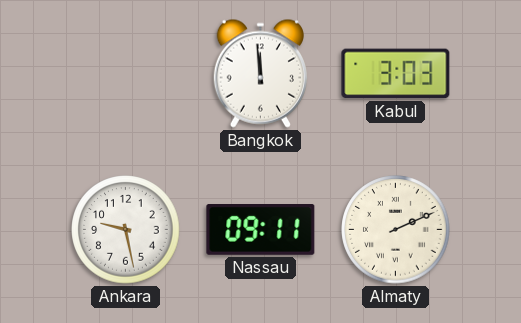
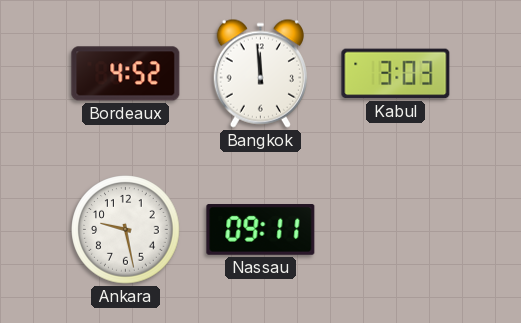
Bordeaux: none -> 4:52 (126, 74)
Almaty: 2:11 -> none (396, 230)
